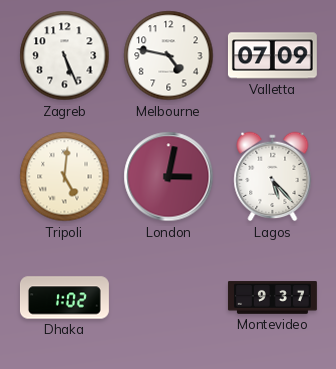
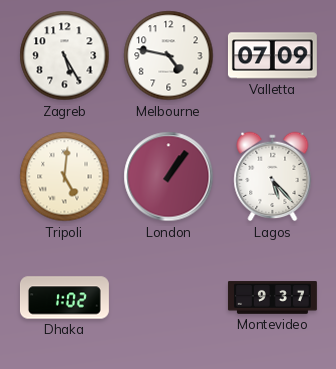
Zagreb: 5:26 -> 5:25 (65, 56)
London: 3:02 -> 1:06 (169, 177)
